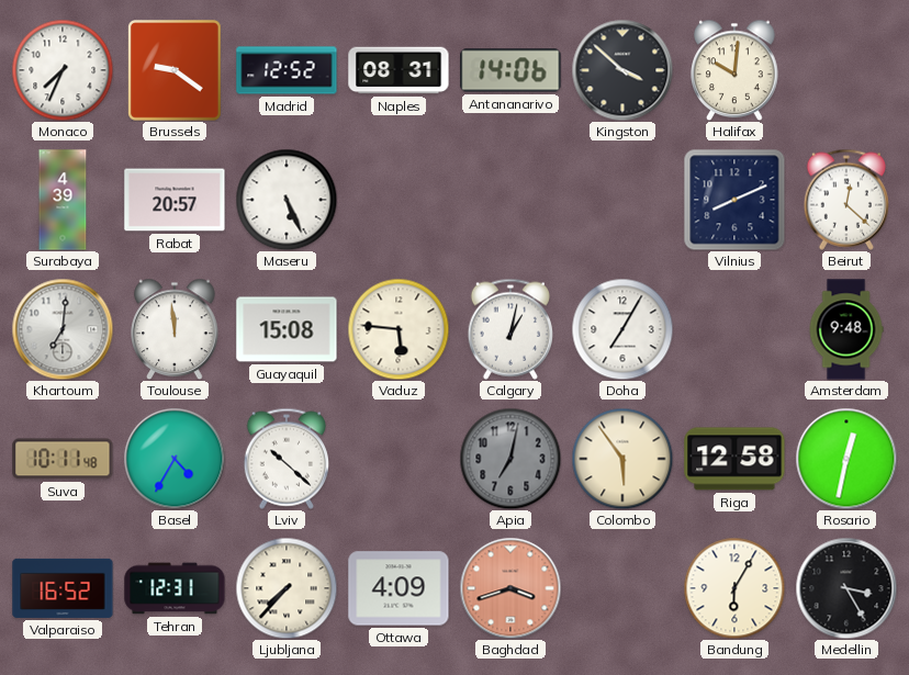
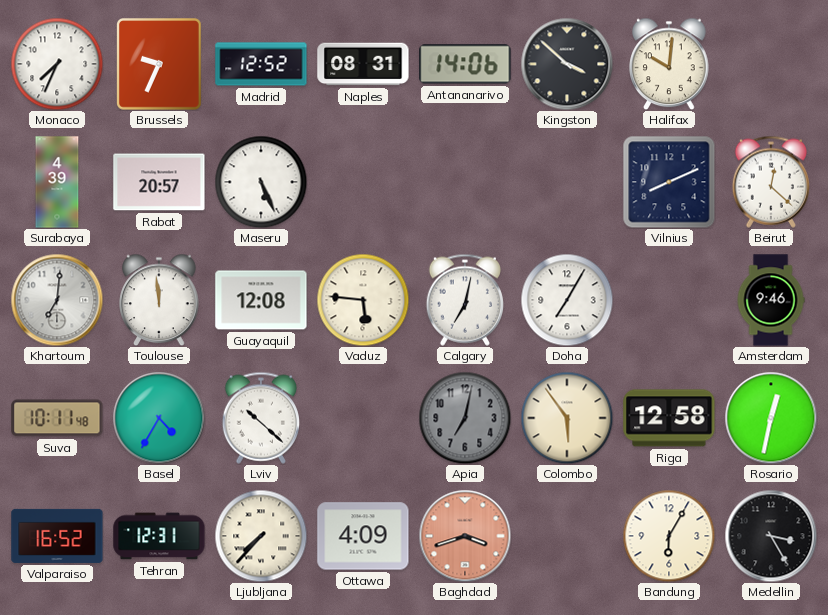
Brussels: 9:21 -> 9:34 (160, 65)
Guayaquil: 15:08 -> 12:08 (261, 300)
Calgary: 1:02 -> 7:02 (464, 300)
Amsterdam: 9:48 -> 9:46 (771, 300)
